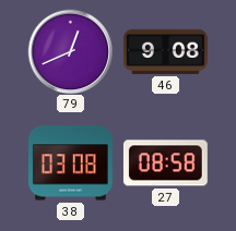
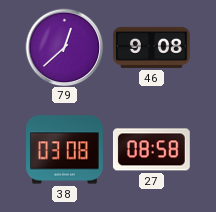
79: 12:41 -> 12:38 (64, 47)
